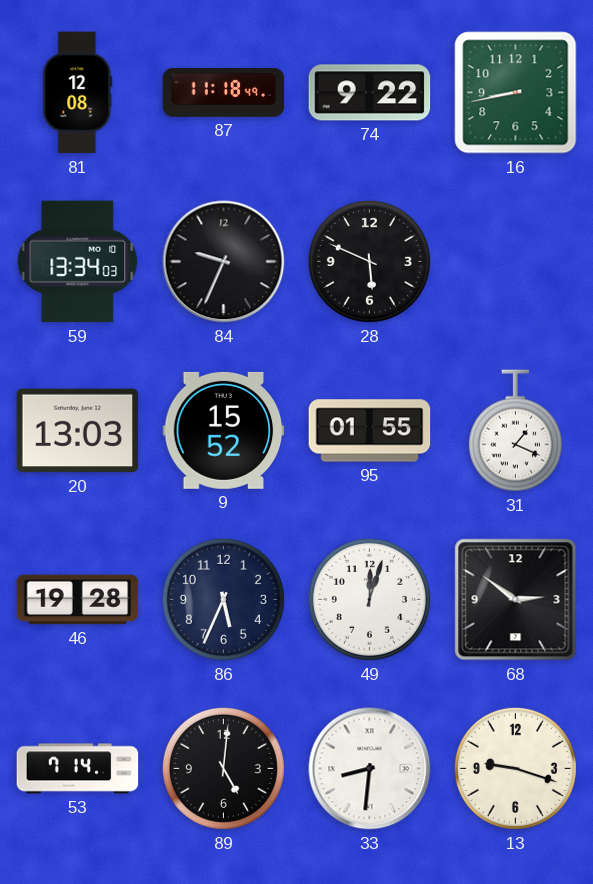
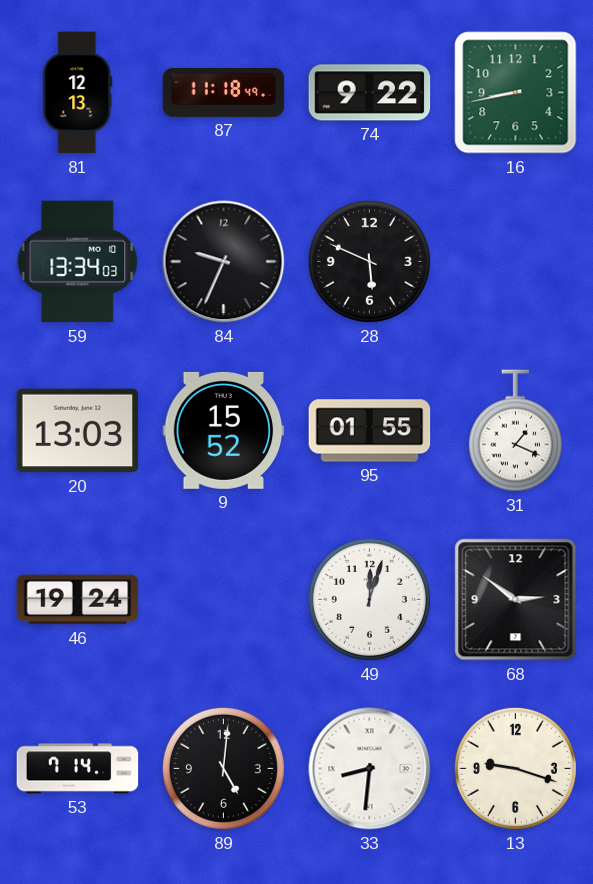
81: 12:08 -> 12:13 (78, 93)
46: 19:28 -> 19:24 (78, 600)
86: 5:34 -> none (223, 599)
